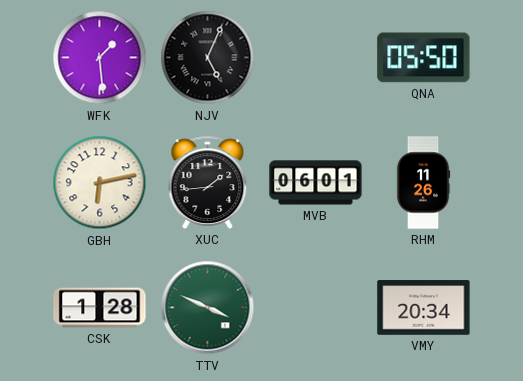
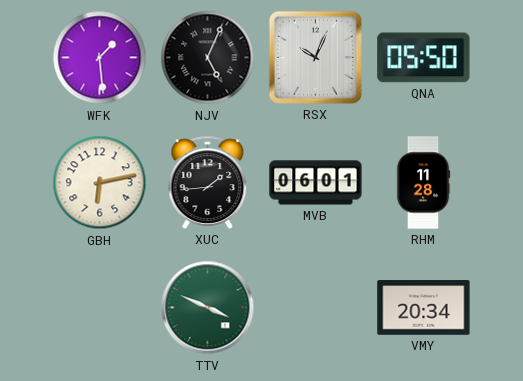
RSX: none -> 10:04 (315, 57)
RHM: 11:26 -> 11:28 (423, 183)
CSK: 1:28 -> none (100, 308)
